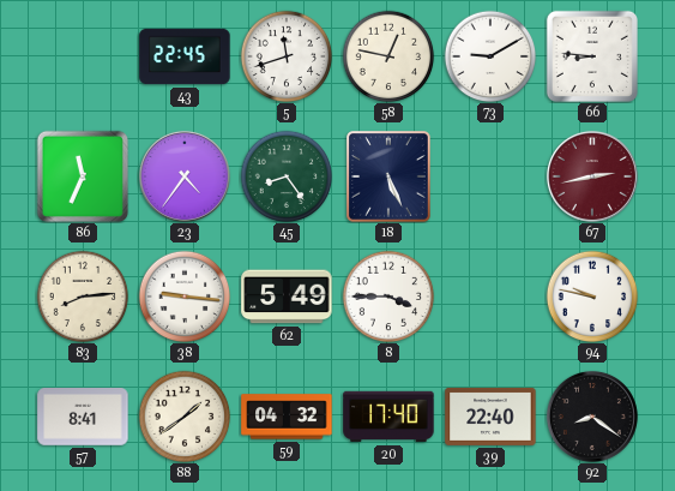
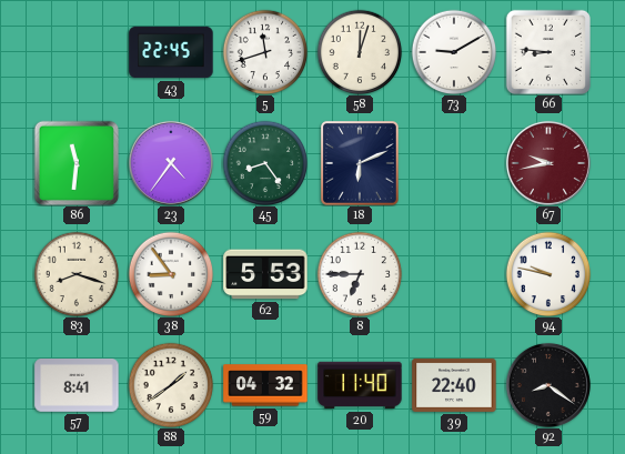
58: 12:47 -> 12:03 (360, 52)
86: 11:34 -> 11:31 (77, 163)
18: 5:26 -> 6:11 (361, 164)
67: 2:43 -> 9:43 (548, 163)
83: 8:14 -> 8:18 (77, 274)
38: 9:16 -> 8:54 (171, 274)
62: 5:49 -> 5:53 (265, 274)
8: 3:45 -> 6:45 (360, 274)
20: 17:40 -> 11:40 (360, 385)
